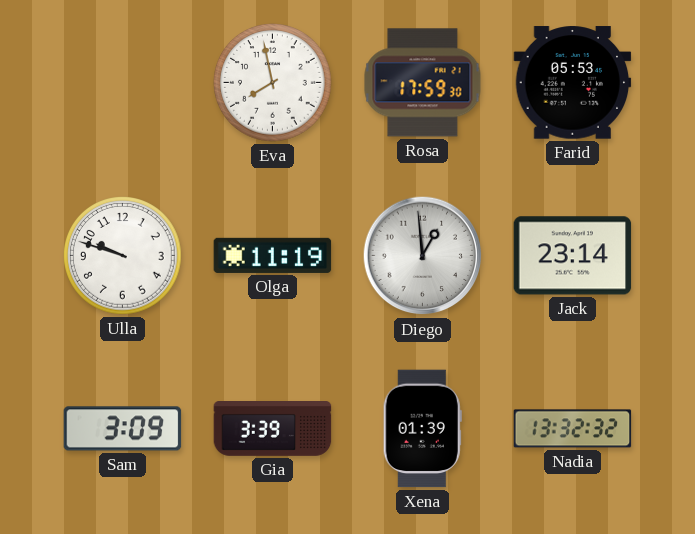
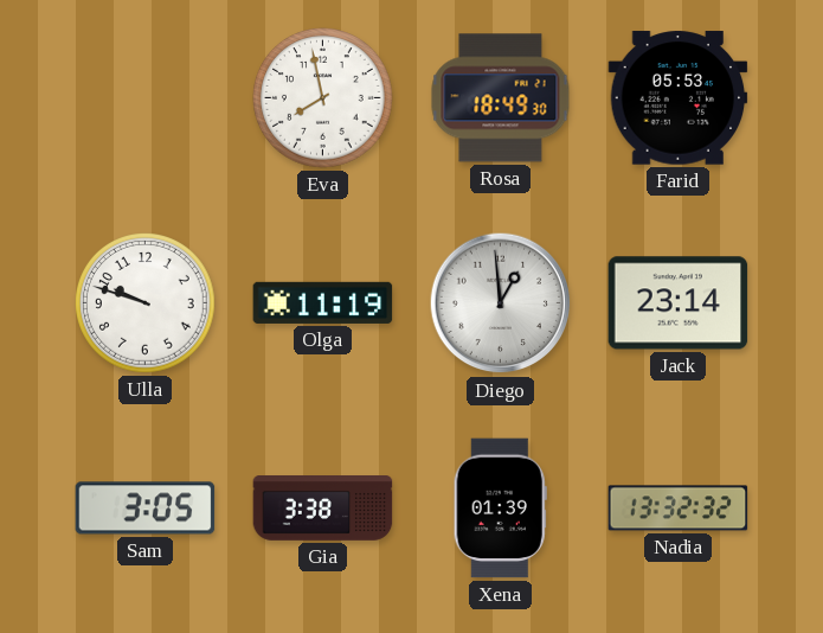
Rosa: 17:59 -> 18:49 (501, 98)
Sam: 3:09 -> 3:05 (146, 509)
Gia: 3:39 -> 3:38 (323, 509)
